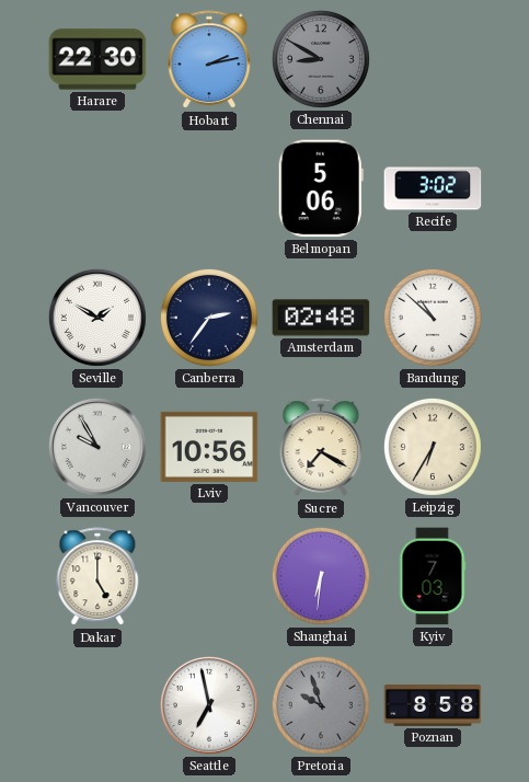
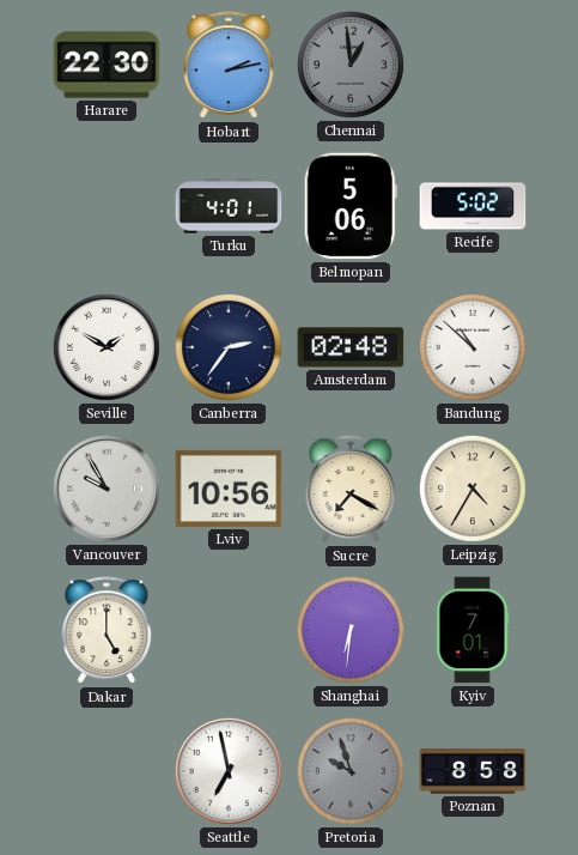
Chennai: 8:50 -> 12:59 (351, 65)
Turku: none -> 4:01 (229, 206)
Recife: 3:02 -> 5:02 (473, 206)
Leipzig: 6:35 -> 4:35 (473, 489)
Kyiv: 7:03 -> 7:01 (473, 630)
